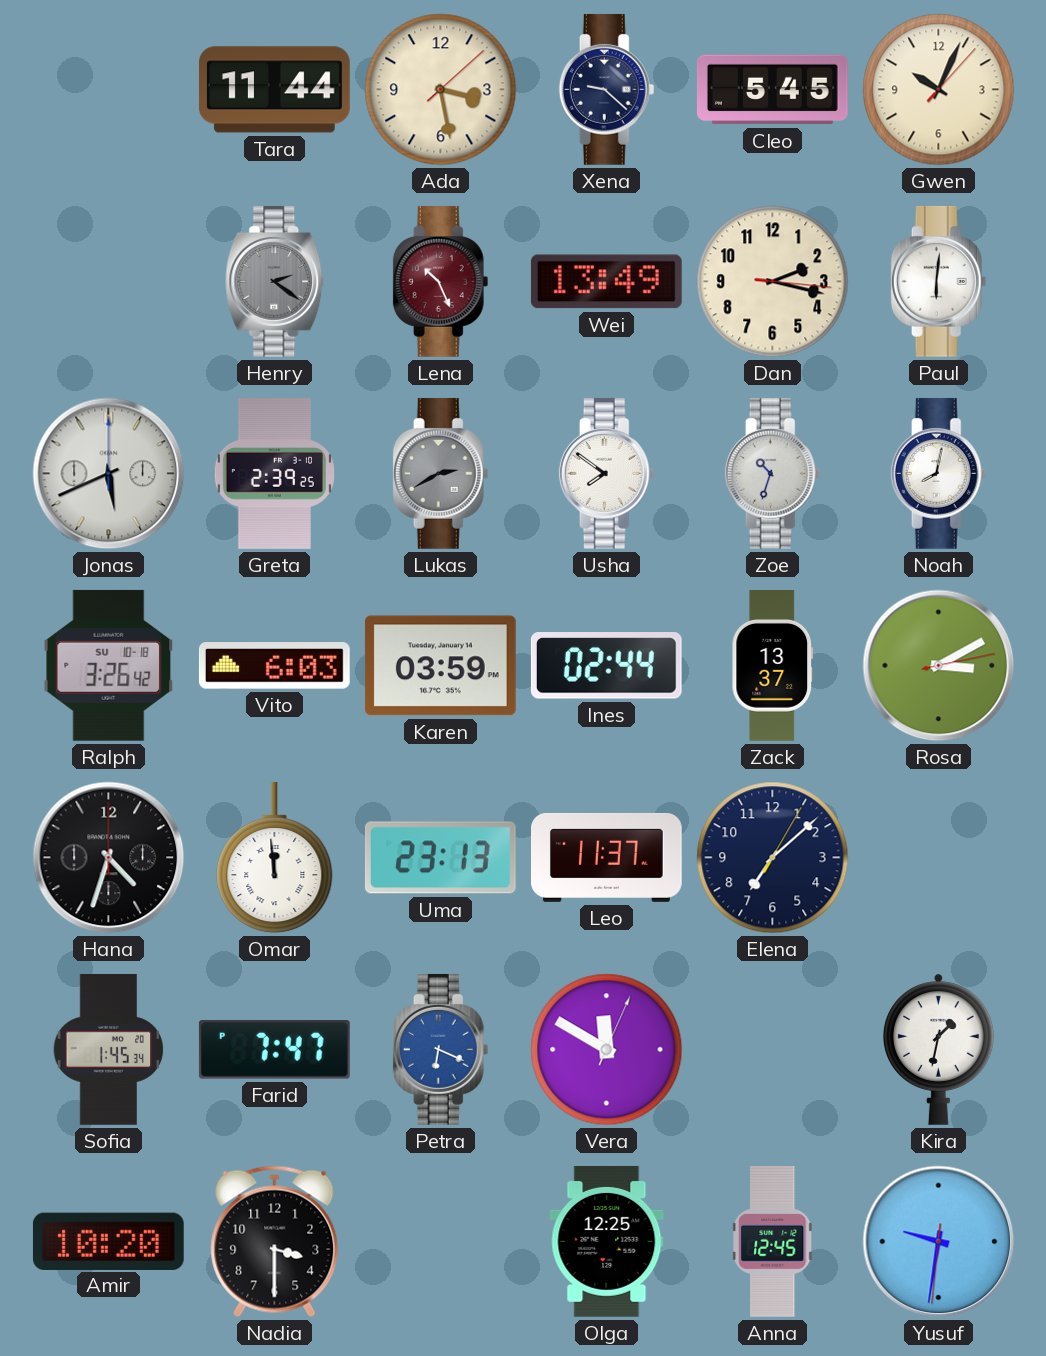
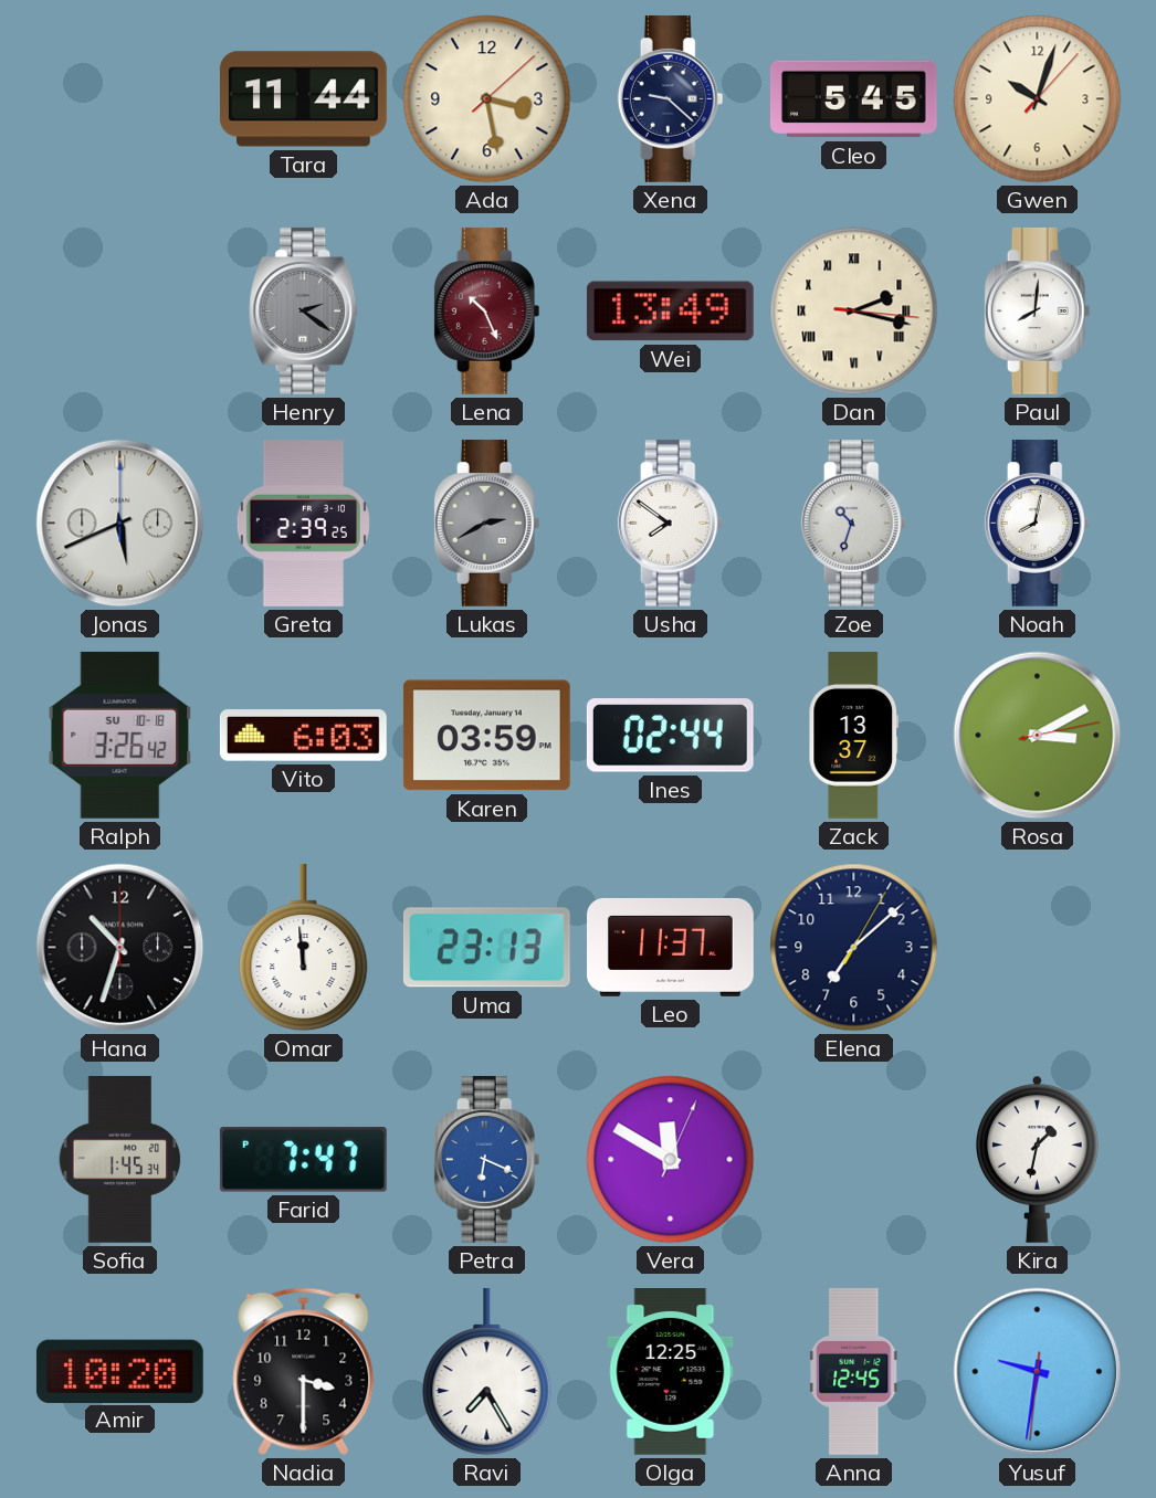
Gwen: 10:04 -> 10:03 (1038, 99)
Dan numerals: Arabic -> Roman (854, 312)
Paul: 6:01 -> 8:01 (1038, 310)
Hana: 4:33 -> 10:33 (120, 948)
Ravi: none -> 7:25 (487, 1372)
